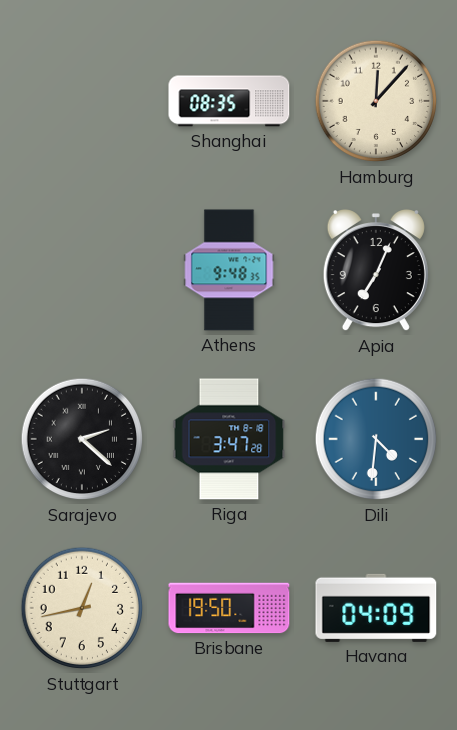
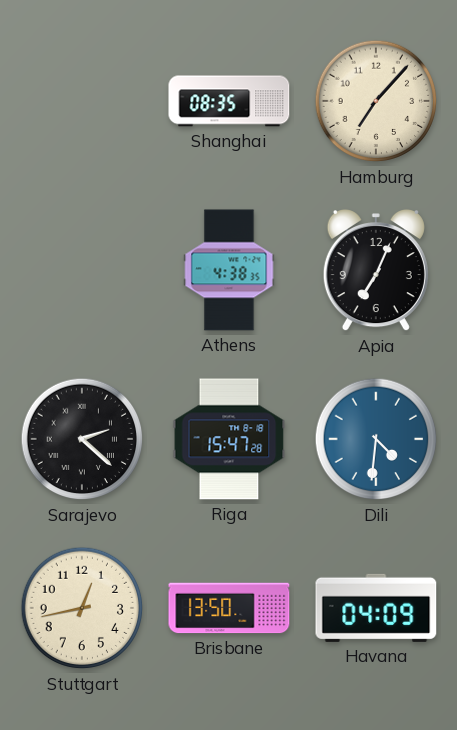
Hamburg: 12:07 -> 7:07 (376, 101)
Athens: 9:48 -> 4:38 (229, 270)
Riga: 3:47 -> 15:47 (229, 439)
Brisbane: 19:50 -> 13:50 (229, 608)
